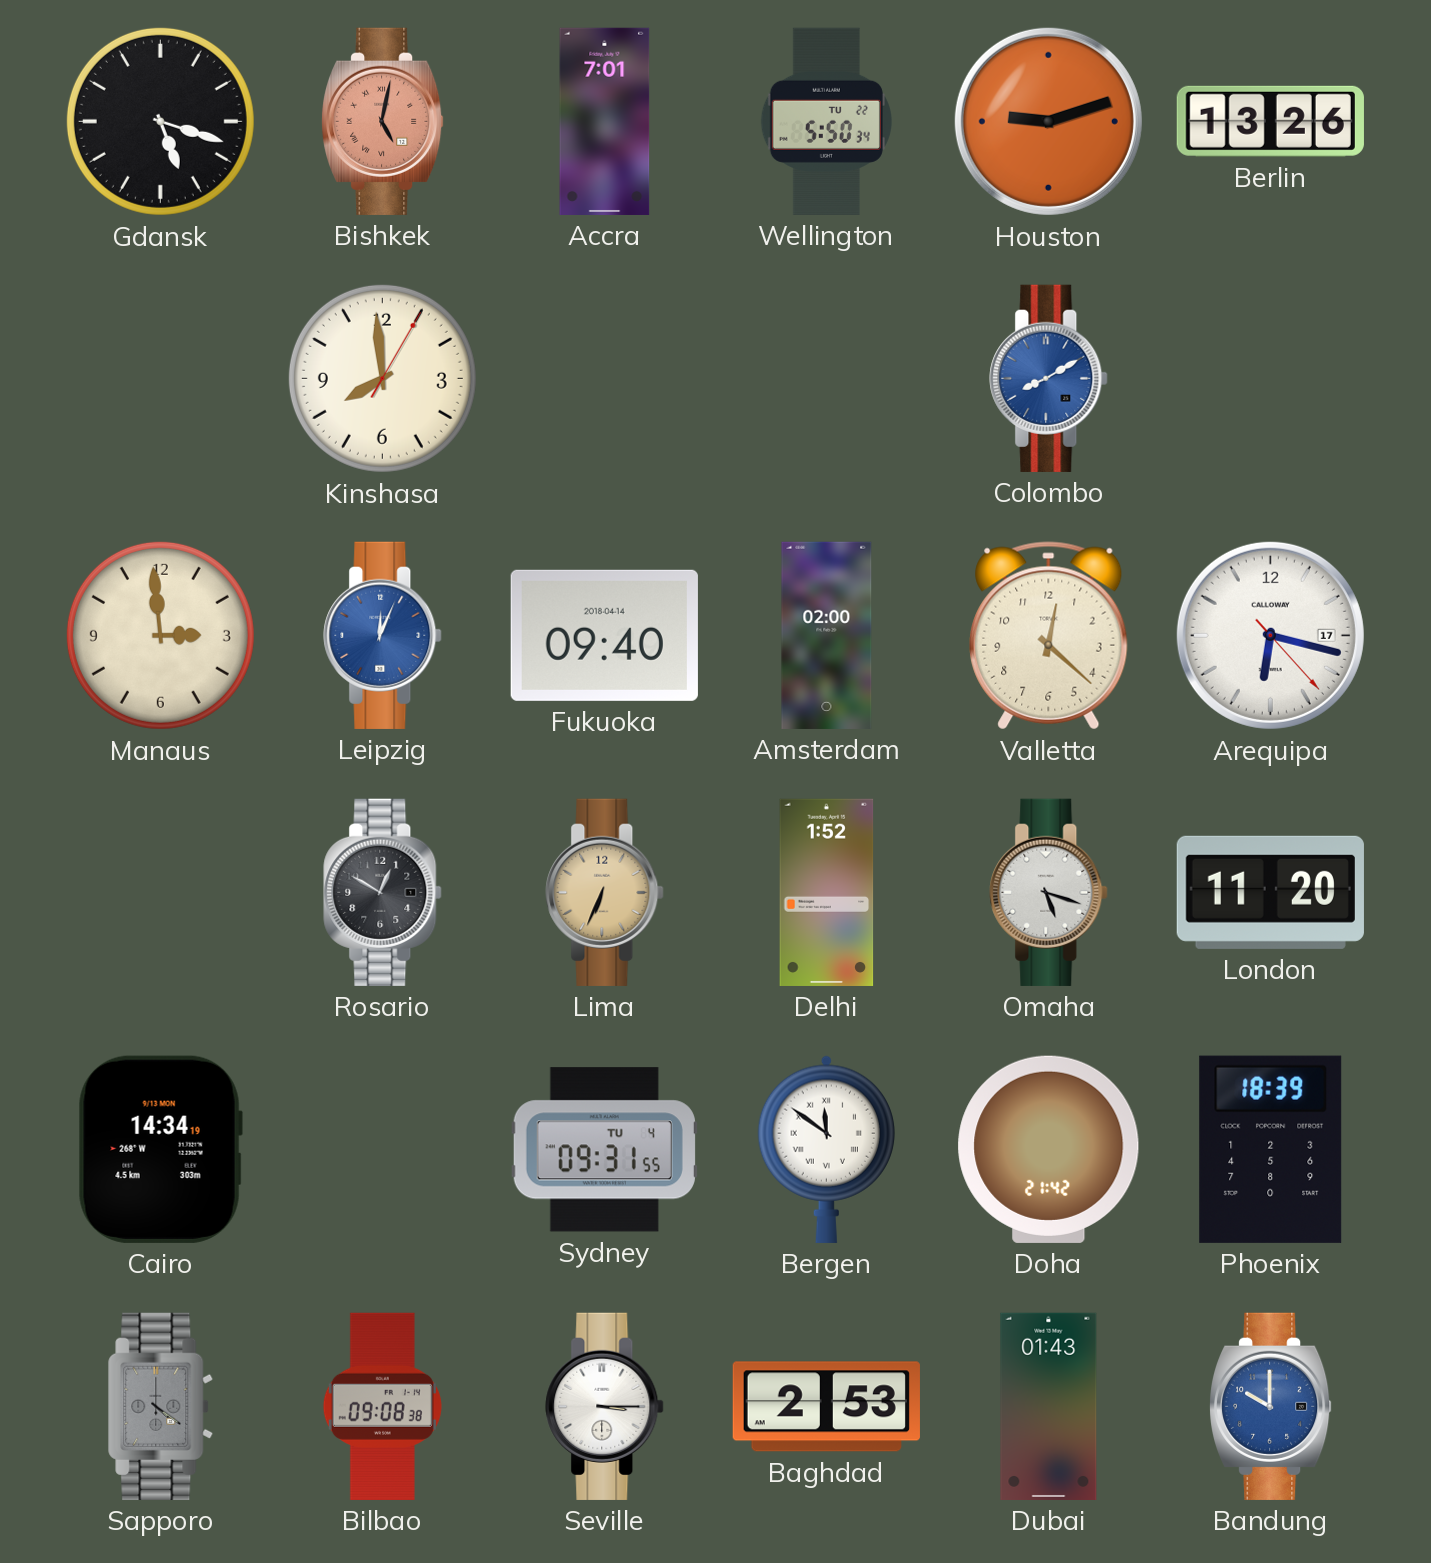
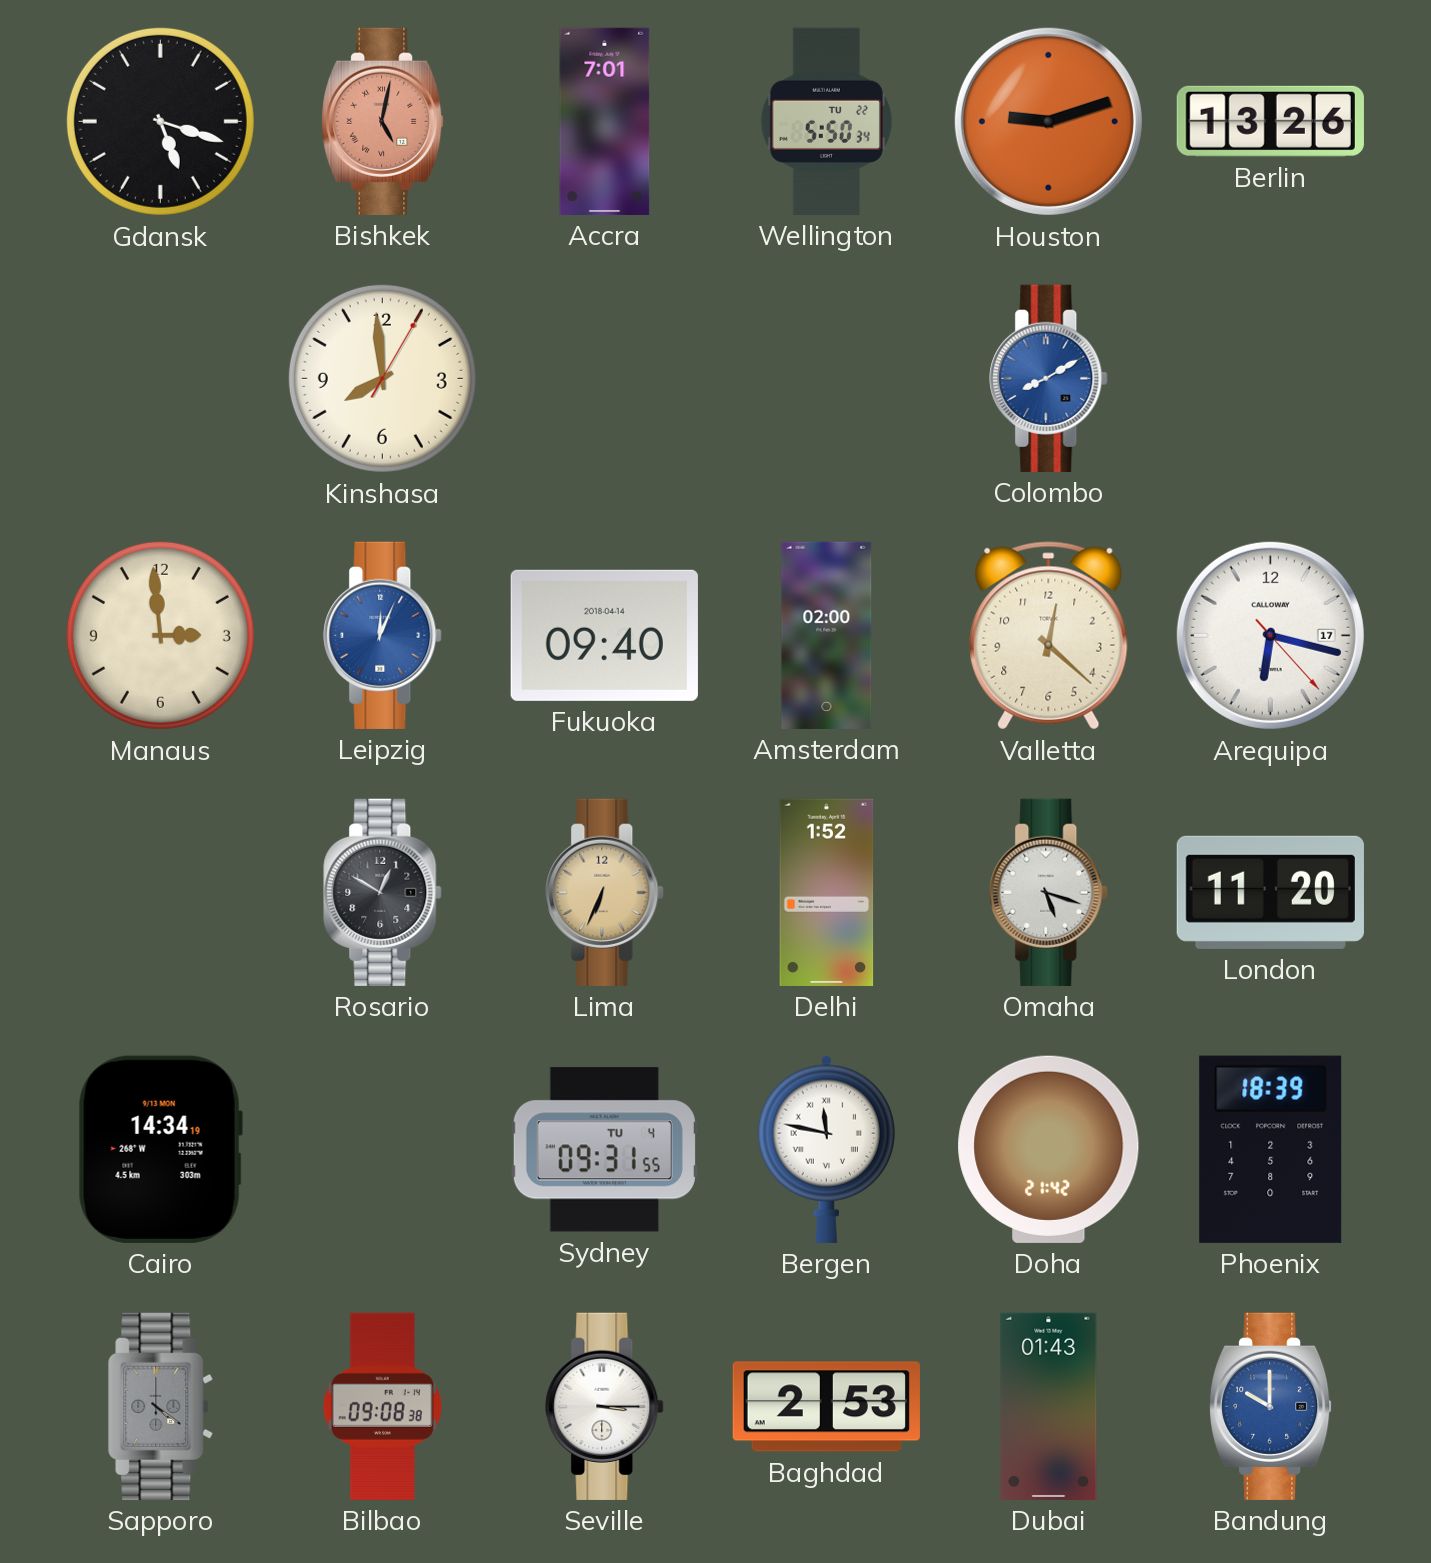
Bergen: 11:51 -> 11:47 (826, 1149)
